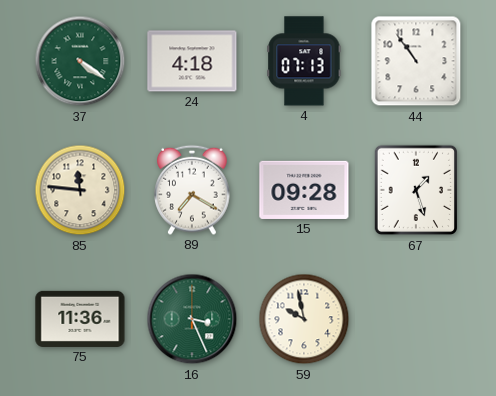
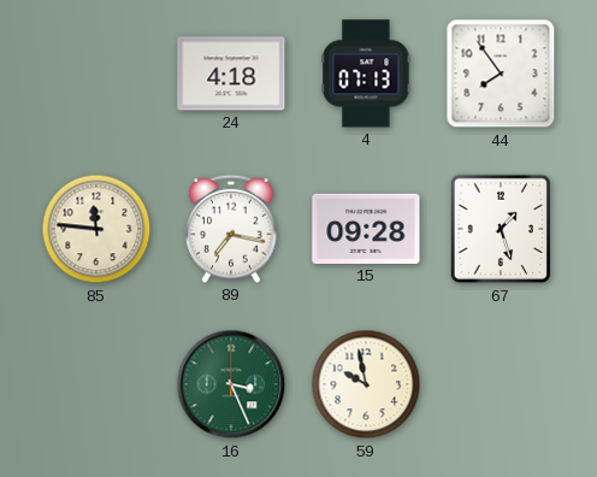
37: 4:21 -> none (80, 61)
44: 10:54 -> 7:54 (501, 73)
89: 7:20 -> 7:17 (231, 229)
75: 11:36 -> none (80, 319)
